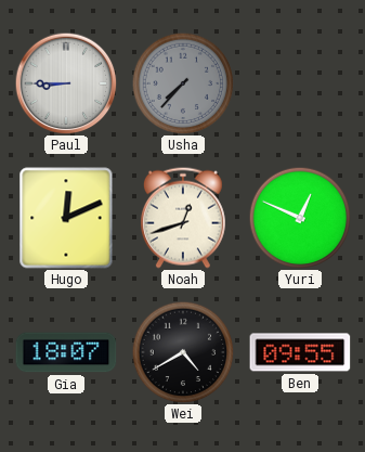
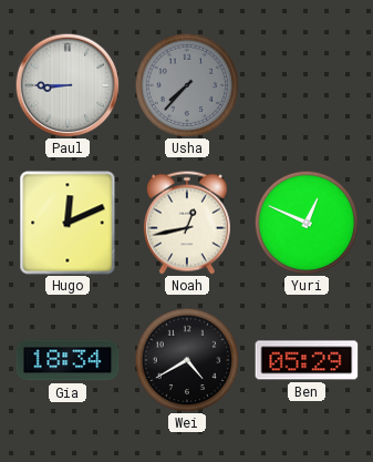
Noah: 12:42 -> 12:43 (187, 223)
Gia: 18:07 -> 18:34 (68, 360)
Ben: 09:55 -> 05:29 (307, 360)
